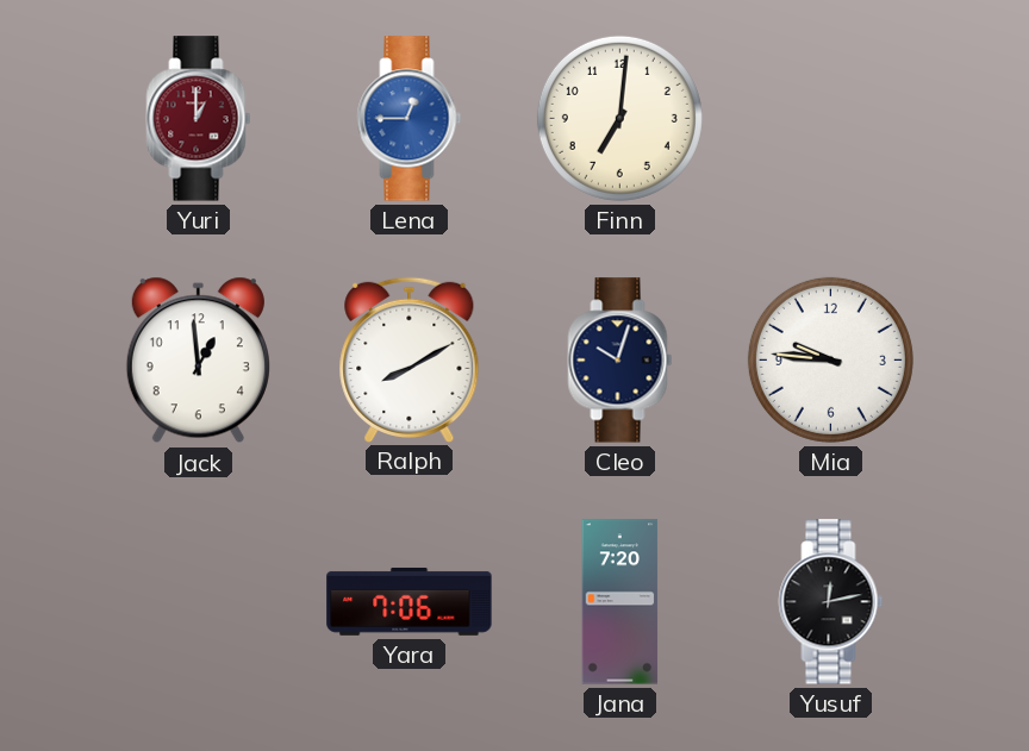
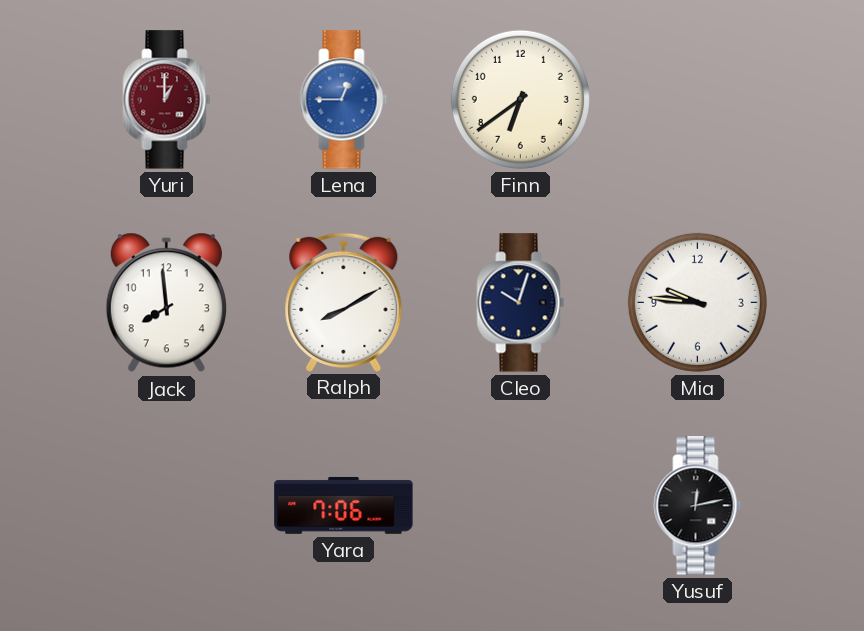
Finn: 7:01 -> 6:39 (520, 99)
Jack: 12:59 -> 7:59 (166, 303)
Jana: 7:20 -> none (620, 602)
